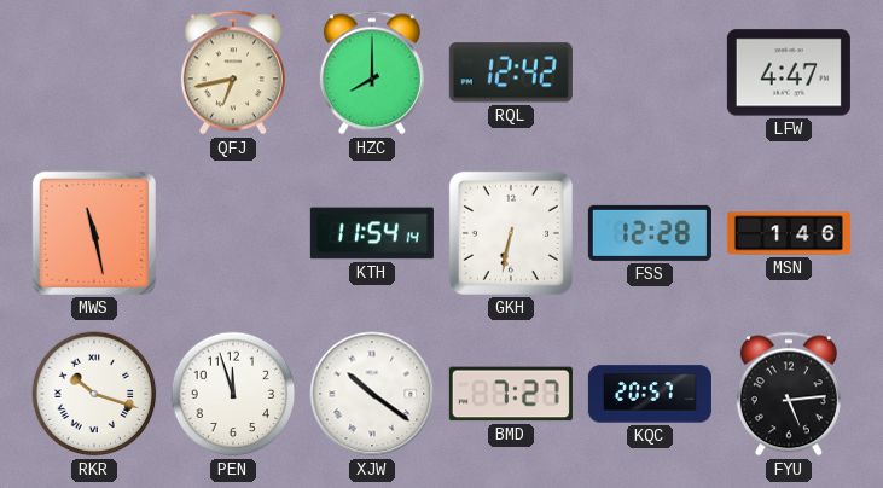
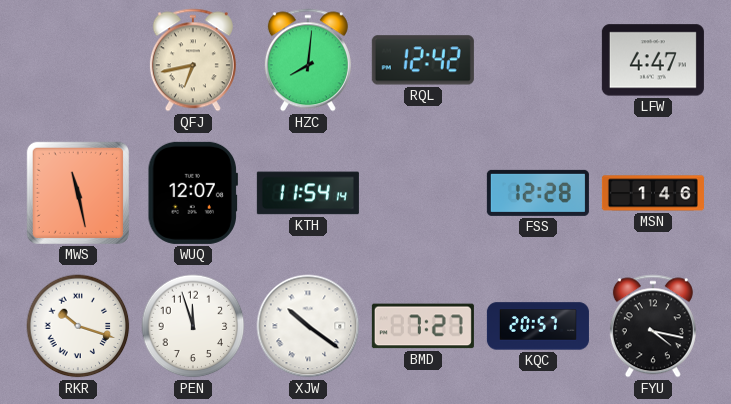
HZC: 8:00 -> 8:01 (308, 60)
WUQ: none -> 12:07 (192, 193)
GKH: 6:32 -> none (511, 233)
FYU: 5:14 -> 4:17 (653, 326)
